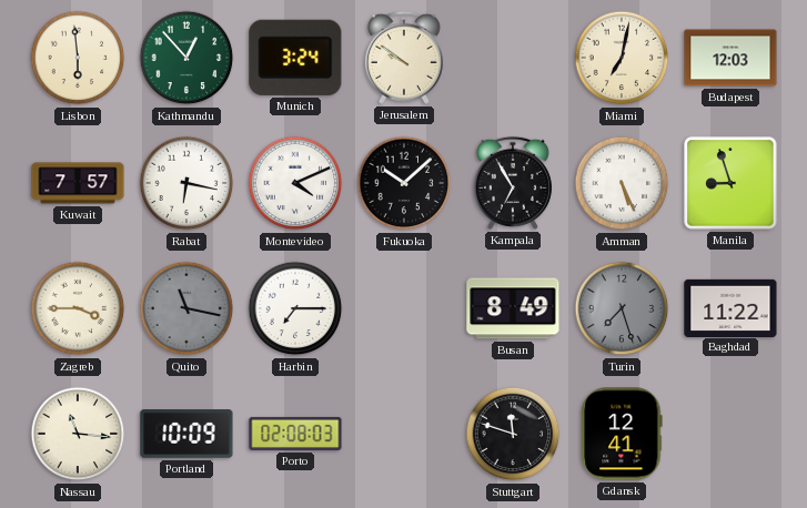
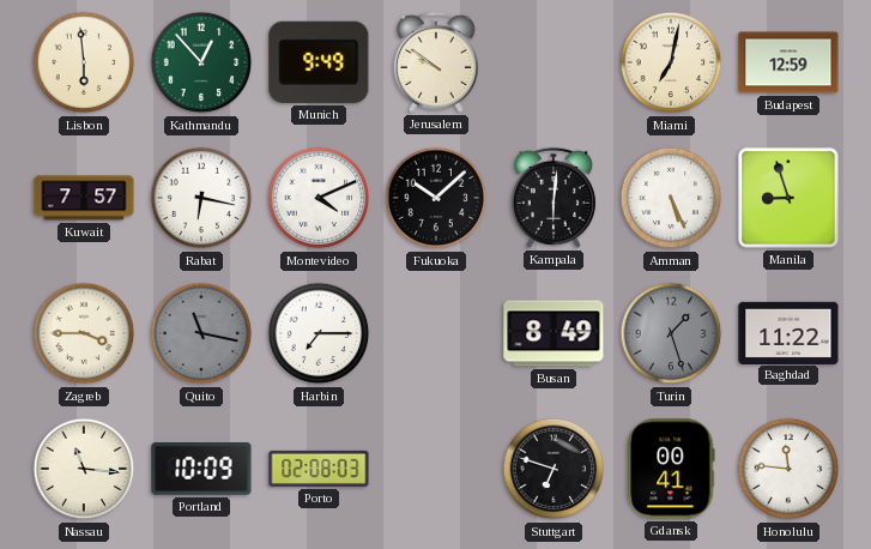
Munich: 3:24 -> 9:49 (319, 62)
Budapest: 12:03 -> 12:59 (788, 62)
Kampala: 6:55 -> 6:01 (554, 198)
Turin: 7:27 -> 1:27 (671, 333)
Stuttgart: 11:48 -> 6:48 (554, 469)
Gdansk: 12:41 -> 00:41 (671, 469)
Honolulu: none -> 11:46 (788, 469)
